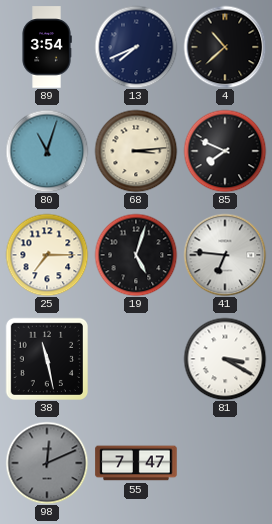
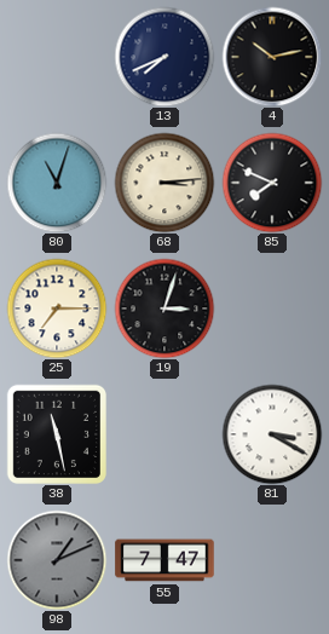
89: 3:54 -> none (47, 47)
4: 10:38 -> 10:13 (272, 57)
19: 5:03 -> 3:03 (164, 309)
41: 6:46 -> none (225, 255)
98: 12:11 -> 1:11 (57, 560)
